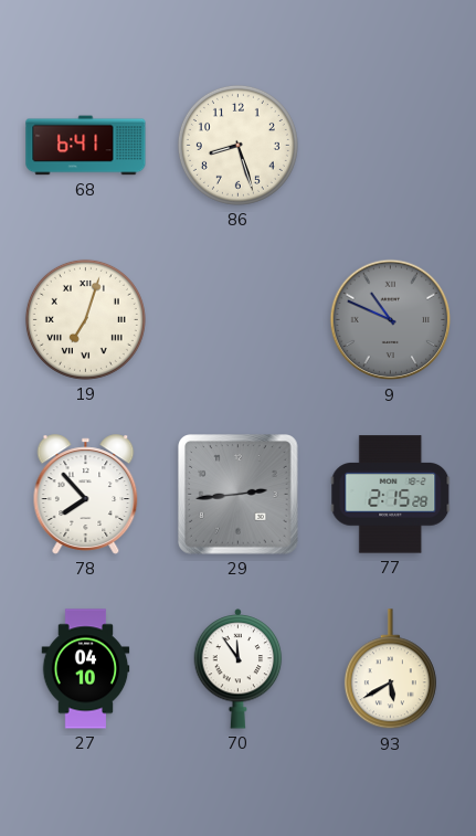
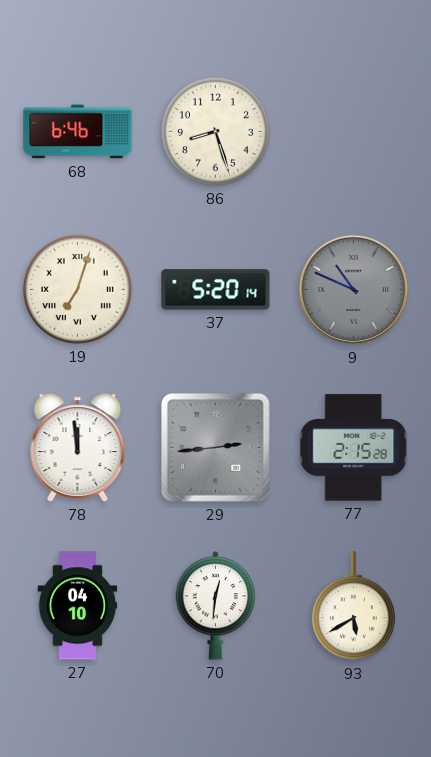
68: 6:41 -> 6:46 (78, 132)
37: none -> 5:20 (216, 290)
78: 7:53 -> 11:59 (78, 448)
70: 11:54 -> 12:31 (216, 606)
